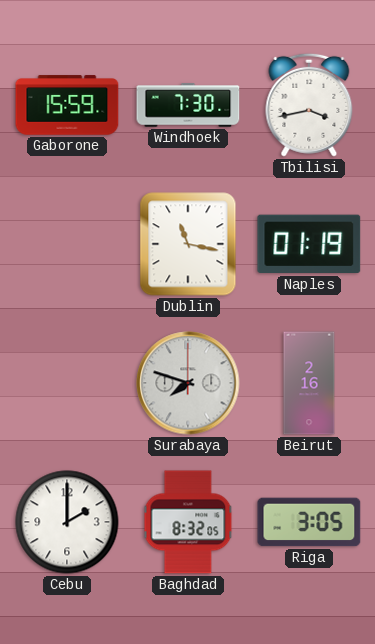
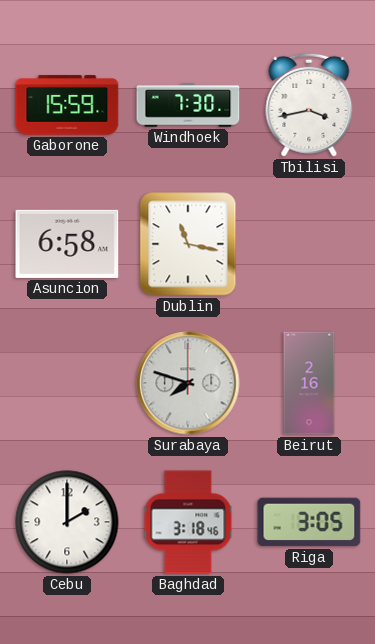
Asuncion: none -> 6:58 (67, 244)
Naples: 01:19 -> none (309, 244)
Baghdad: 8:32 -> 3:18 (188, 522)
